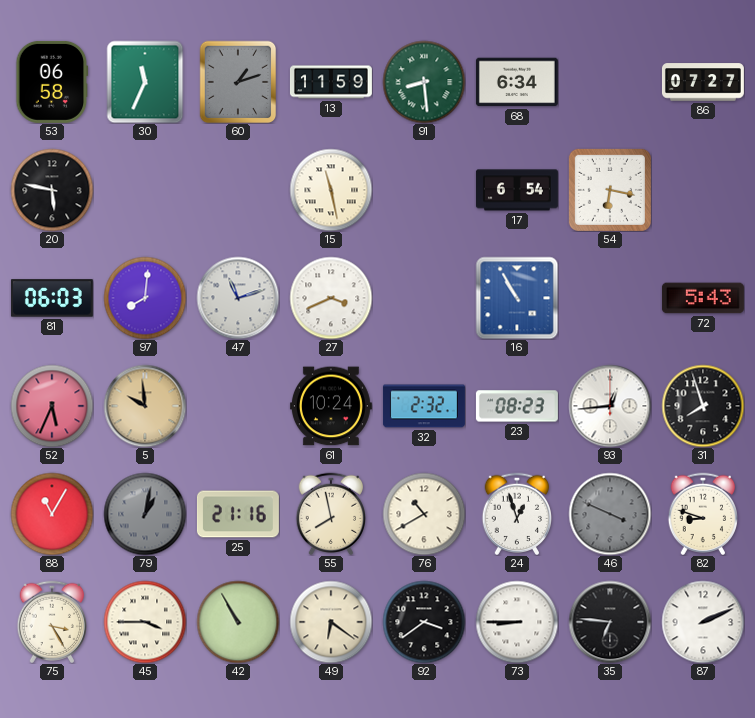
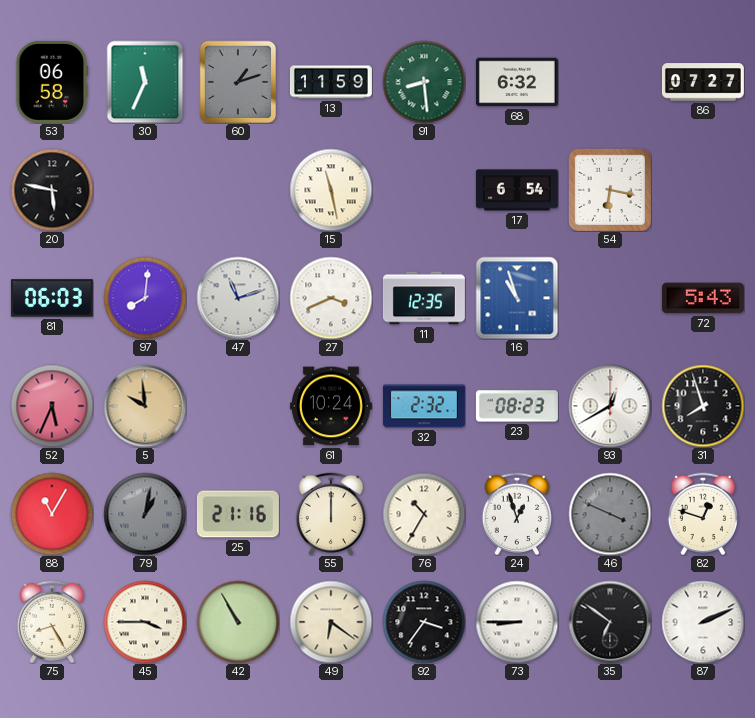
68: 6:34 -> 6:32 (517, 82)
11: none -> 12:35 (424, 298)
16: 10:55 -> 10:57 (517, 298)
93: 12:44 -> 12:40 (610, 406)
55: 7:58 -> 12:00 (330, 513)
76: 10:40 -> 10:35 (424, 514)
82: 8:48 -> 12:48 (702, 513)
75: 3:25 -> 8:25 (51, 621)
92: 3:39 -> 3:36 (424, 622)
35: 6:46 -> 6:51 (610, 622)
